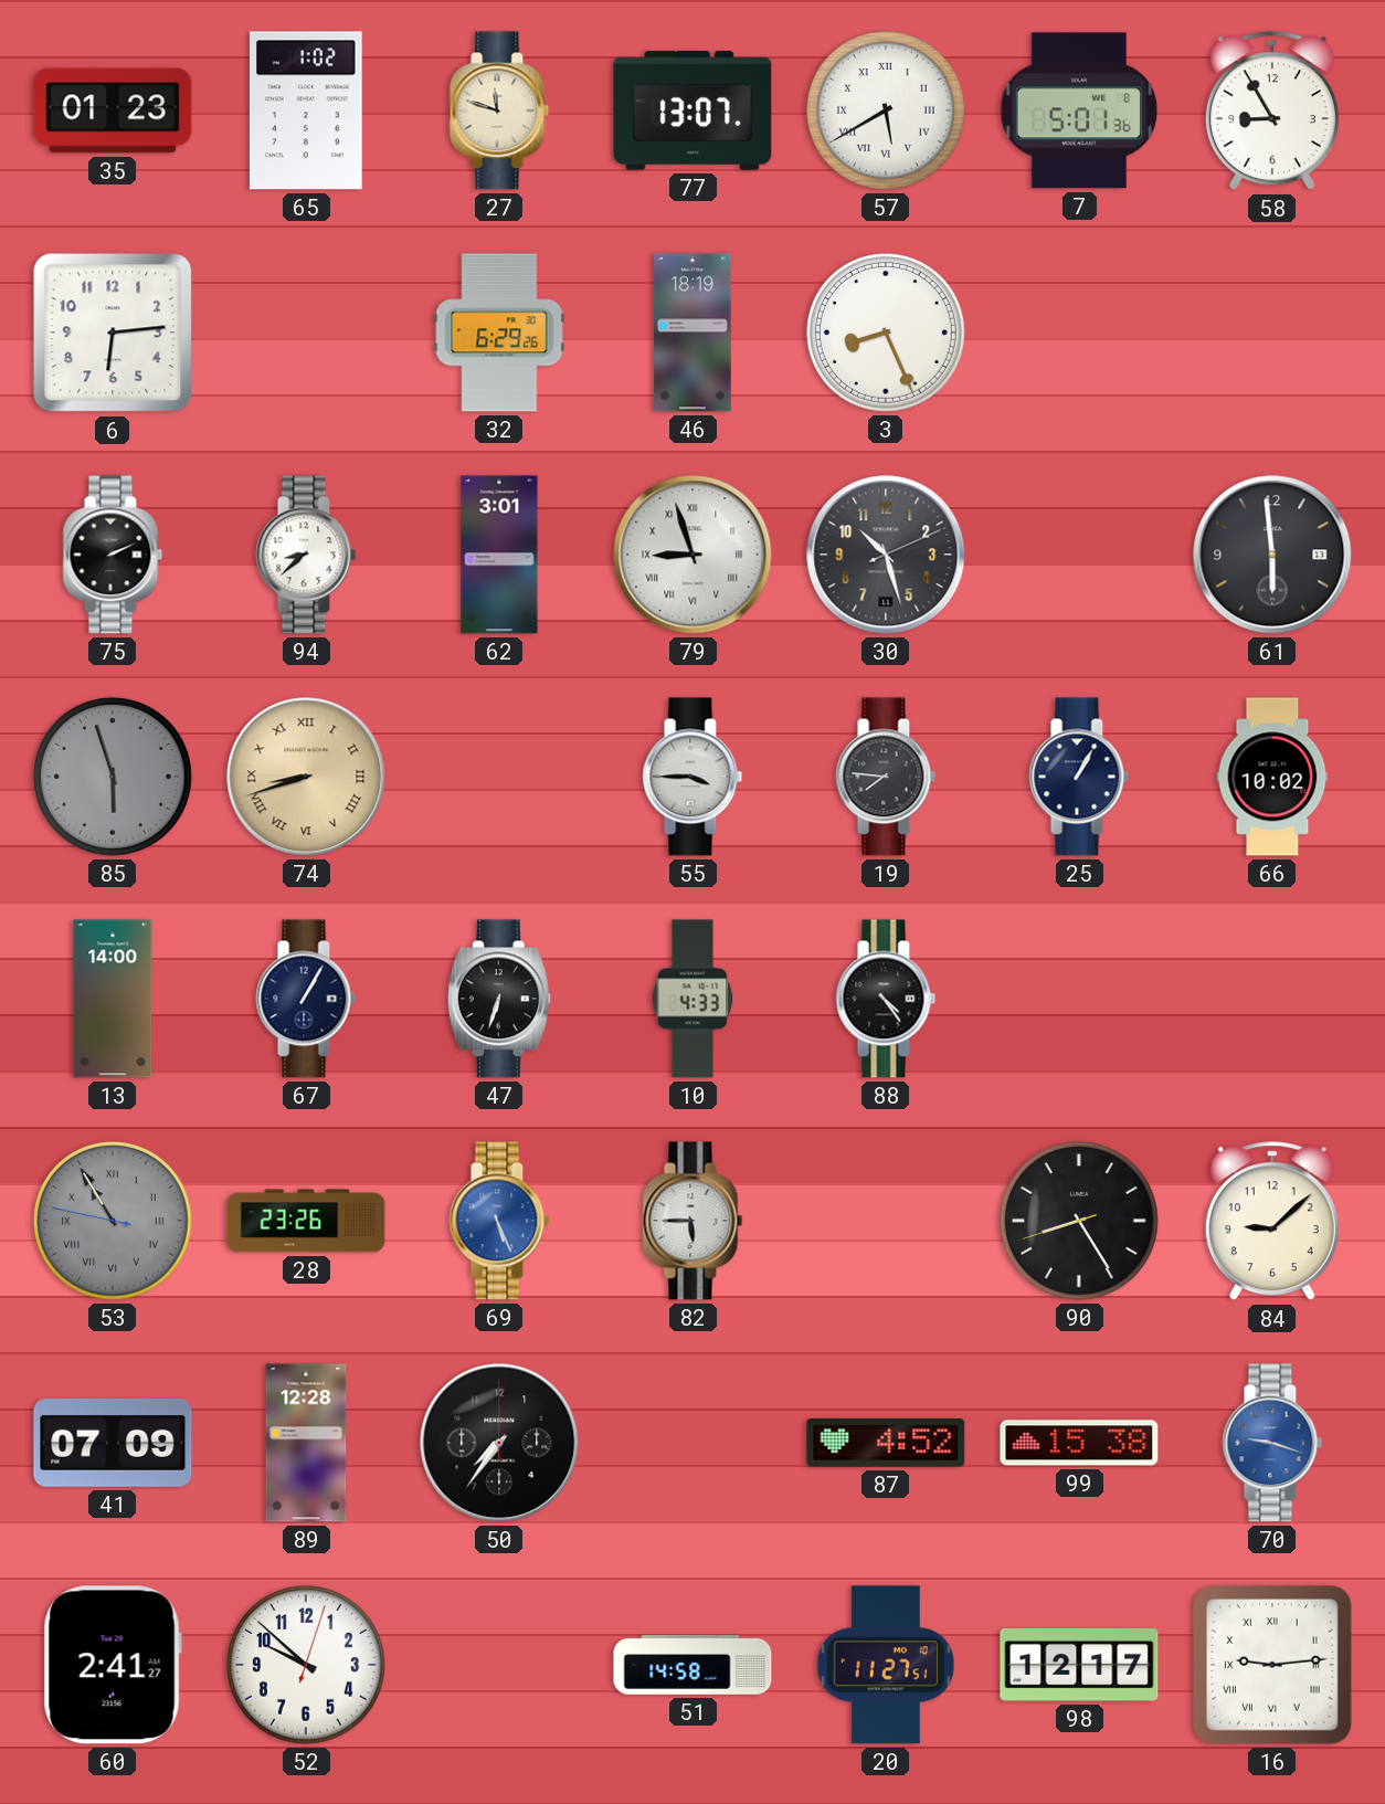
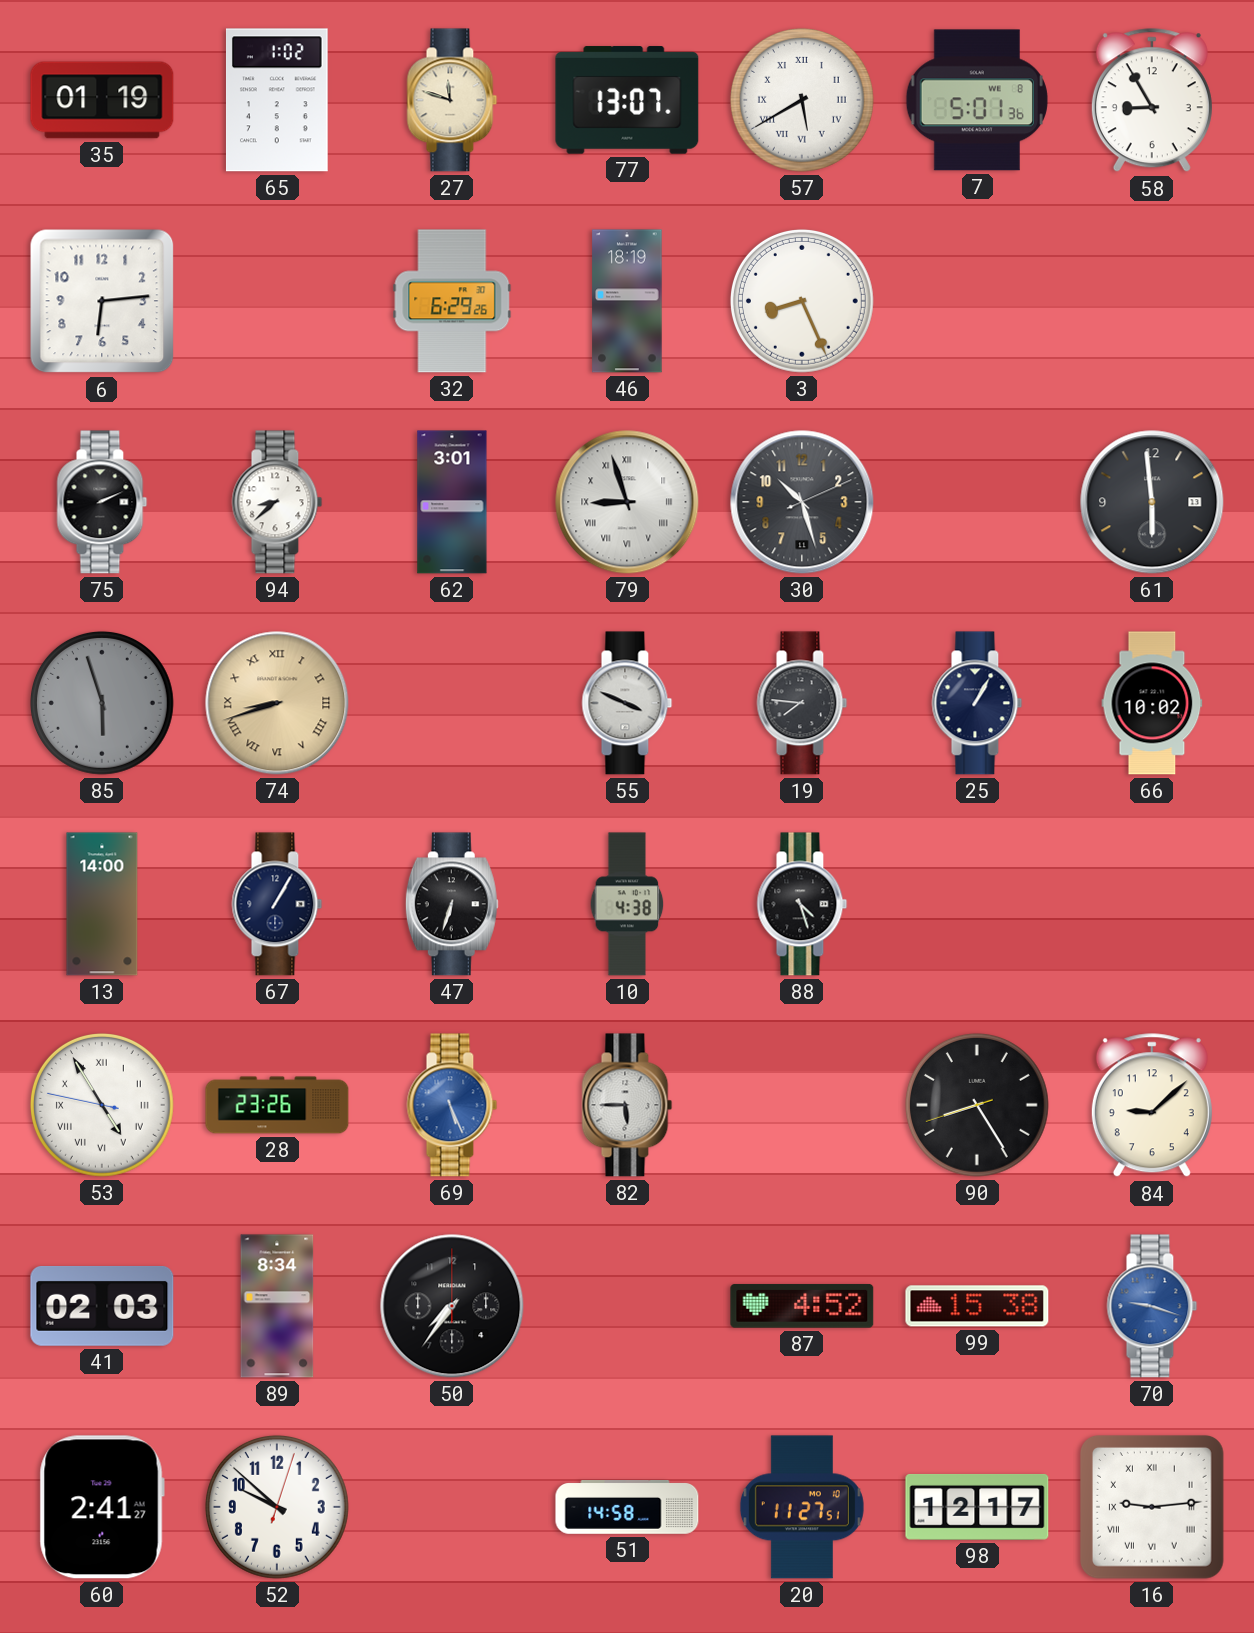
35: 01:23 -> 01:19 (102, 100)
55: 3:45 -> 3:49 (627, 703)
10: 4:33 -> 4:38 (627, 904)
88: 4:24 -> 4:27 (802, 904)
53: 10:54 -> 4:54 (102, 1105)
53 dial: grey -> white (102, 1105)
41: 07:09 -> 02:03 (102, 1307)
89: 12:28 -> 8:34 (277, 1306)
